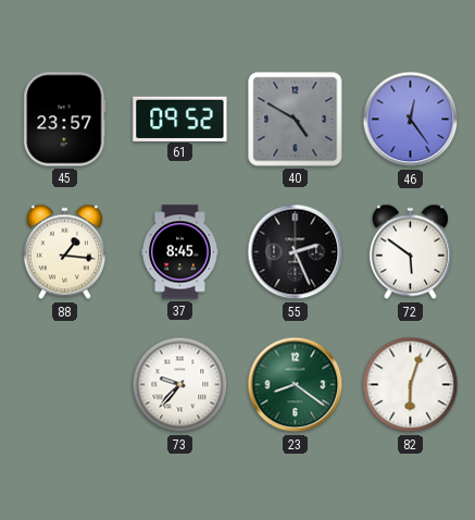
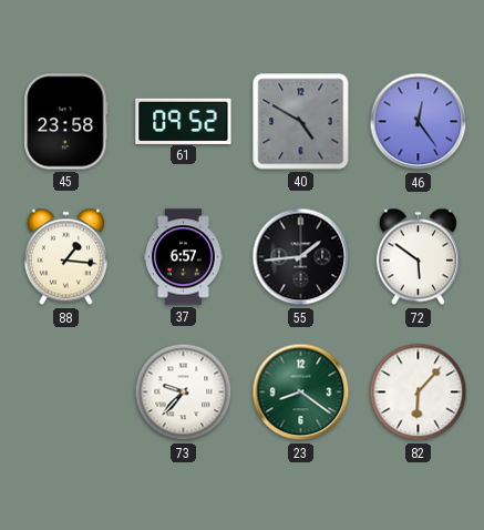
45: 23:57 -> 23:58 (66, 122)
37: 8:45 -> 6:57 (183, 257)
55: 2:26 -> 1:44 (301, 257)
82: 6:03 -> 6:07 (419, 393)
